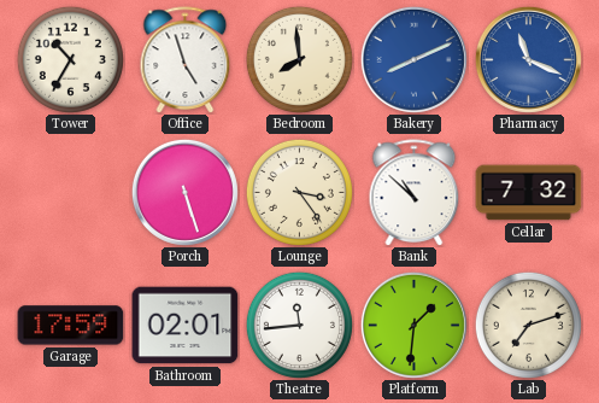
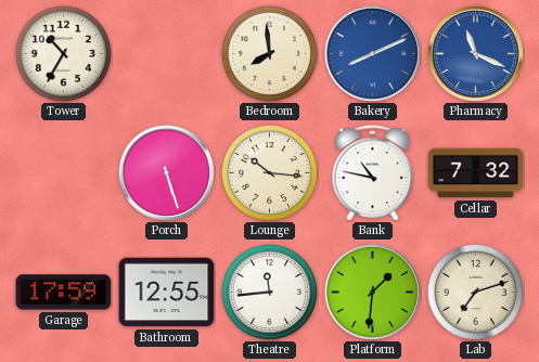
Office: 4:57 -> none (186, 60)
Lounge: 3:24 -> 10:16 (269, 172)
Bank: 10:52 -> 10:47 (373, 173)
Bathroom: 02:01 -> 12:55 (167, 293)
